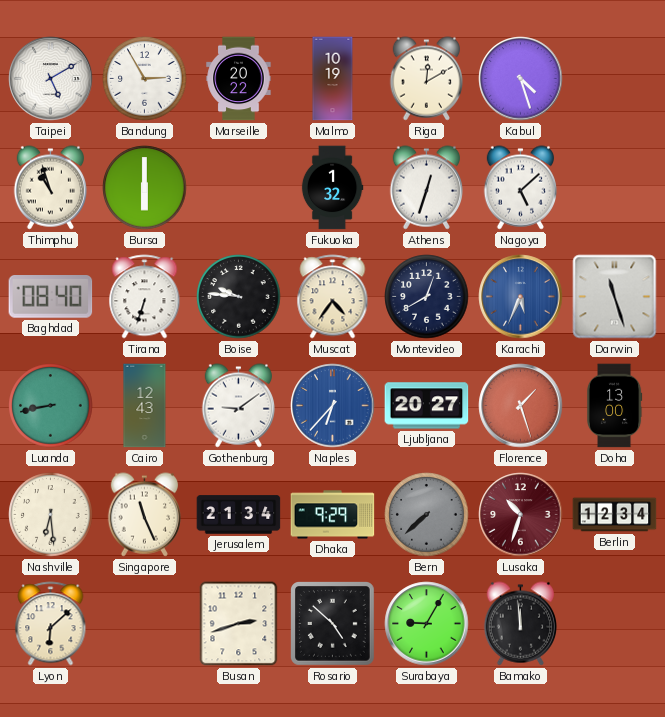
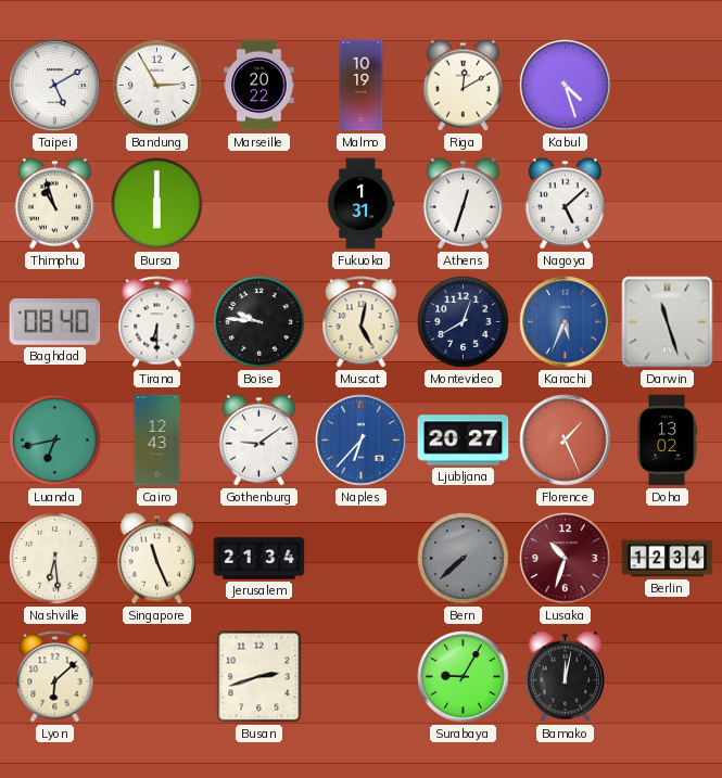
Fukuoka: 1:32 -> 1:31 (360, 204)
Tirana: 6:33 -> 6:30 (157, 322)
Muscat: 4:36 -> 5:02 (362, 322)
Luanda: 8:43 -> 6:43 (55, 441)
Florence: 1:27 -> 1:26 (566, 441)
Doha: 13:00 -> 13:02 (667, 441)
Dhaka: 9:29 -> none (333, 515)
Rosario: 4:52 -> none (333, 624)
Bamako: 11:59 -> 12:02 (565, 677)
